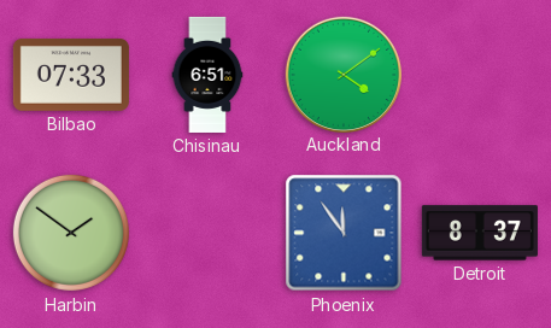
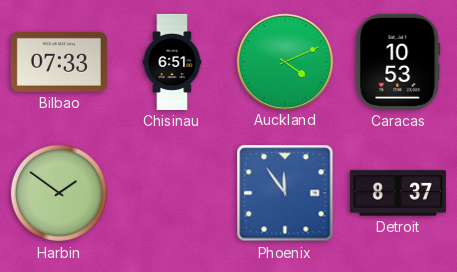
Auckland: 4:09 -> 4:11 (284, 61)
Caracas: none -> 10:53 (398, 62)
